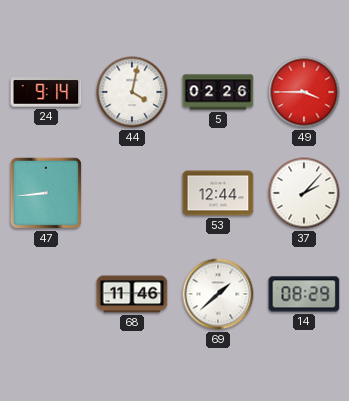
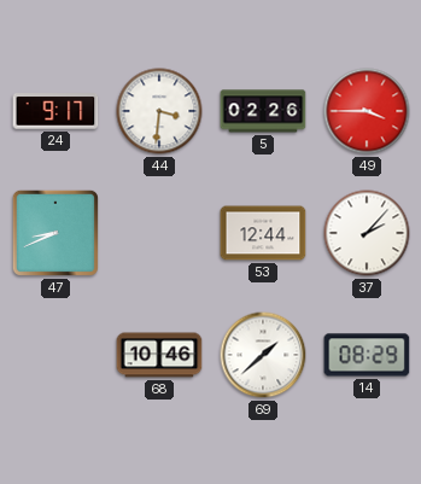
24: 9:14 -> 9:17 (55, 111)
44: 4:02 -> 3:31 (159, 111)
47: 8:44 -> 8:41 (55, 233)
68: 11:46 -> 10:46 (159, 355)
